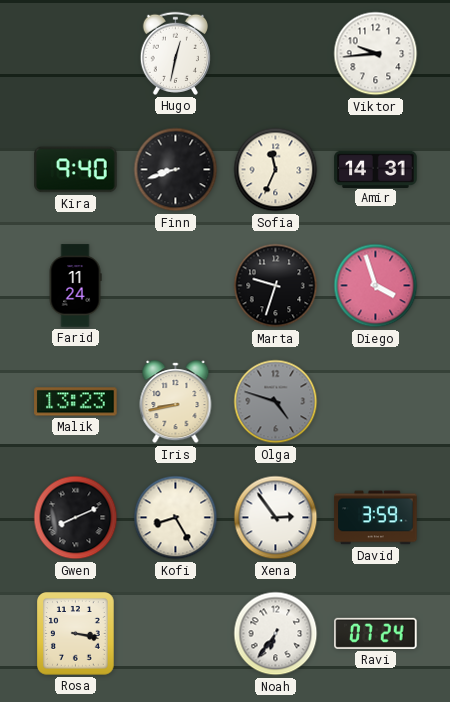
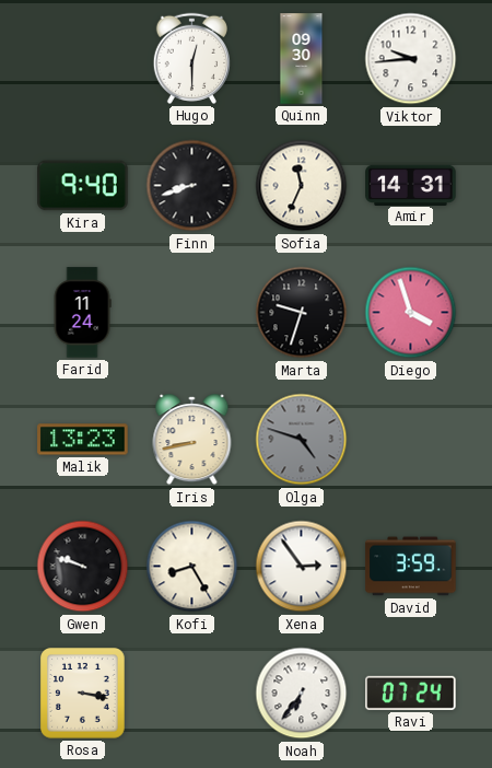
Hugo: 12:32 -> 12:30 (191, 58)
Quinn: none -> 09:30 (302, 59)
Gwen: 8:11 -> 9:48 (83, 567)
